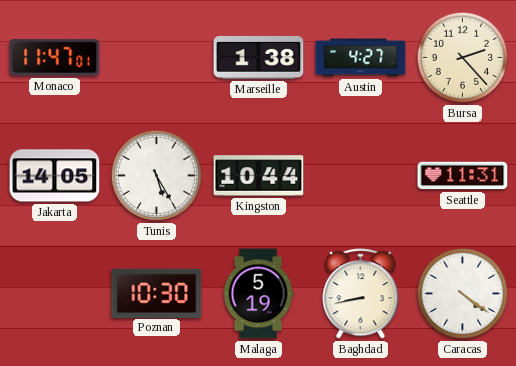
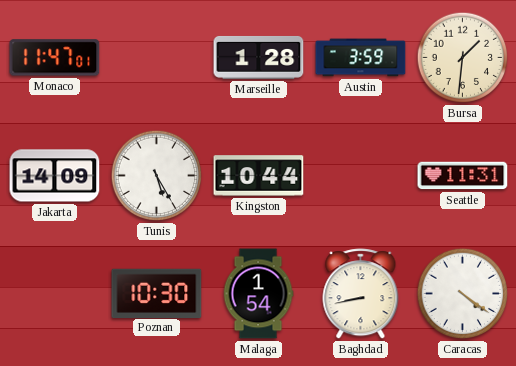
Marseille: 1:38 -> 1:28 (259, 57)
Austin: 4:27 -> 3:59 (361, 58)
Bursa: 2:23 -> 1:31 (463, 58)
Jakarta: 14:05 -> 14:09 (55, 176)
Malaga: 5:19 -> 1:54 (258, 294)
